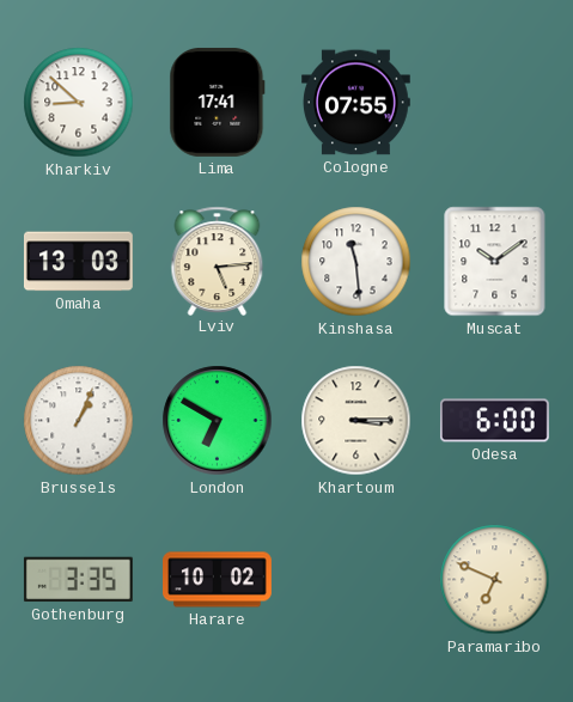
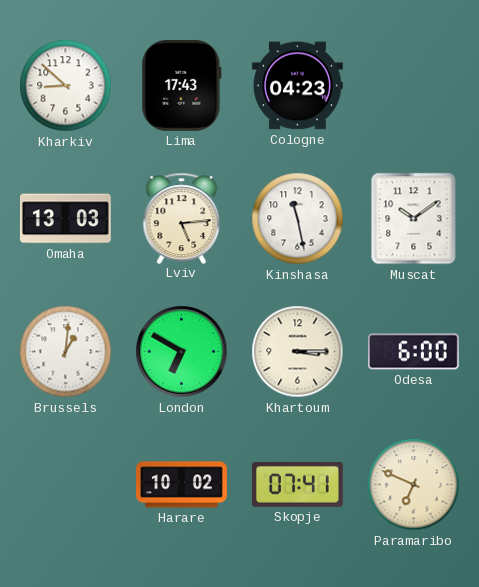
Lima: 17:41 -> 17:43 (182, 85)
Cologne: 07:55 -> 04:23 (297, 86)
Kinshasa: 11:29 -> 11:28 (298, 219)
Brussels: 1:04 -> 1:01 (66, 352)
Gothenburg: 3:35 -> none (78, 580)
Skopje: none -> 07:41 (297, 485)
